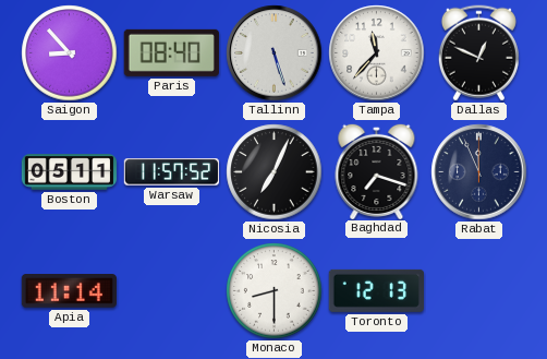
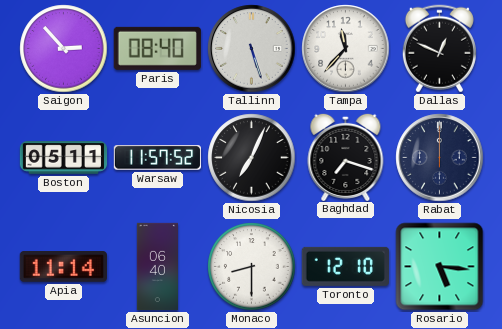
Saigon: 8:53 -> 2:53 (64, 49)
Rabat: 11:56 -> 12:00 (440, 158)
Asuncion: none -> 06:40 (157, 267)
Toronto: 12:13 -> 12:10 (345, 266)
Rosario: none -> 5:16 (440, 267)
